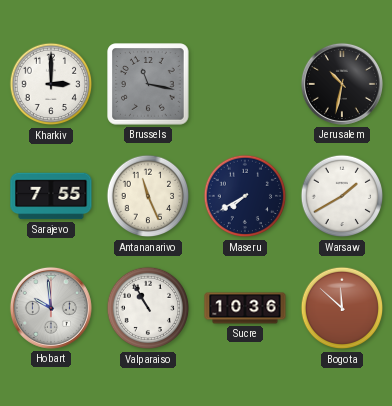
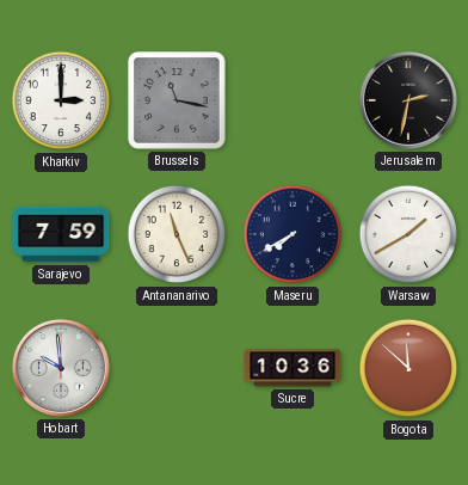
Jerusalem: 10:32 -> 2:32 (408, 100)
Sarajevo: 7:55 -> 7:59 (61, 234)
Valparaiso: 10:55 -> none (148, 308)
